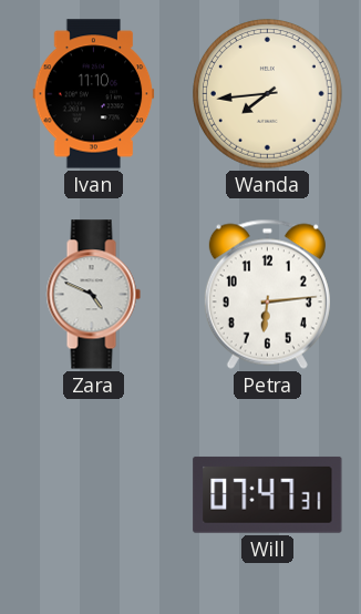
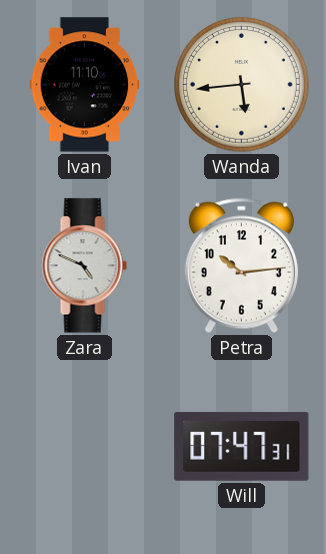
Wanda: 7:44 -> 5:44 (242, 85)
Petra: 6:14 -> 10:14 (241, 265)
